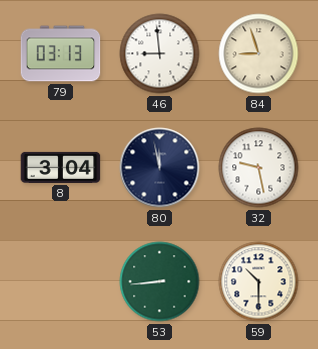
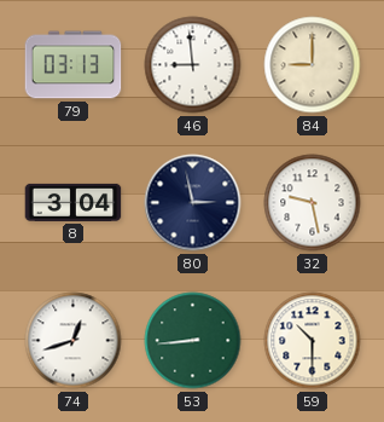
84: 8:57 -> 9:00 (313, 65)
80: 11:58 -> 2:58 (193, 203)
74: none -> 12:42 (74, 341)
